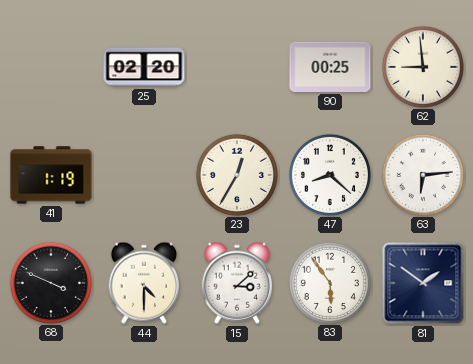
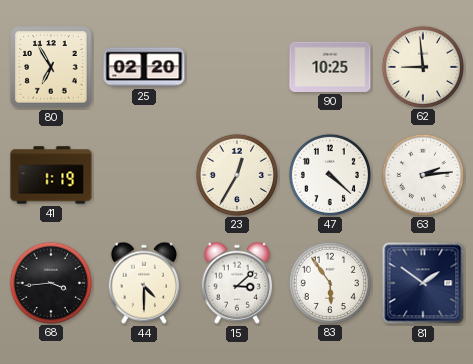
80: none -> 6:55 (51, 67)
90: 00:25 -> 10:25 (330, 67)
47: 8:22 -> 4:22 (329, 174)
63: 6:14 -> 2:14 (422, 174)
68: 3:49 -> 3:44 (50, 282)
